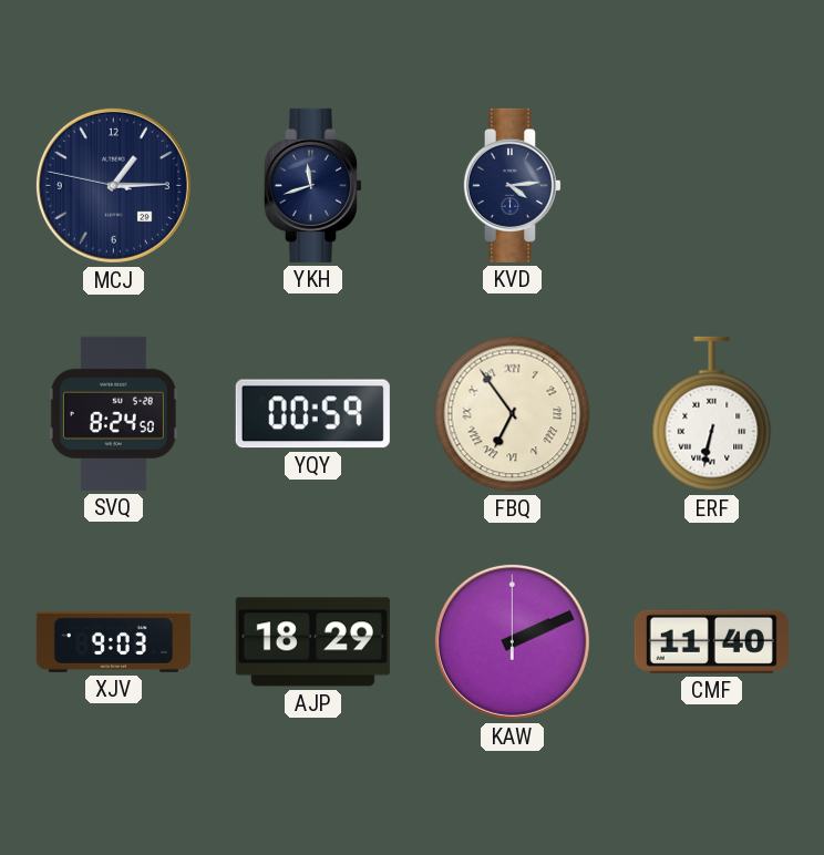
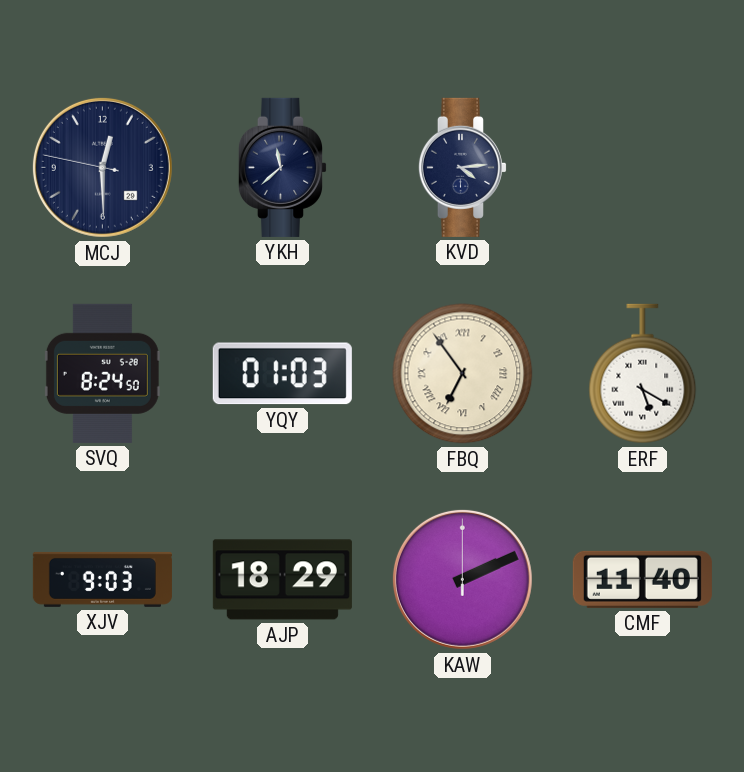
MCJ: 1:14 -> 12:29 (102, 167)
YKH: 11:42 -> 11:38 (282, 167)
YQY: 00:59 -> 01:03 (282, 374)
ERF: 6:32 -> 5:20 (643, 374)
